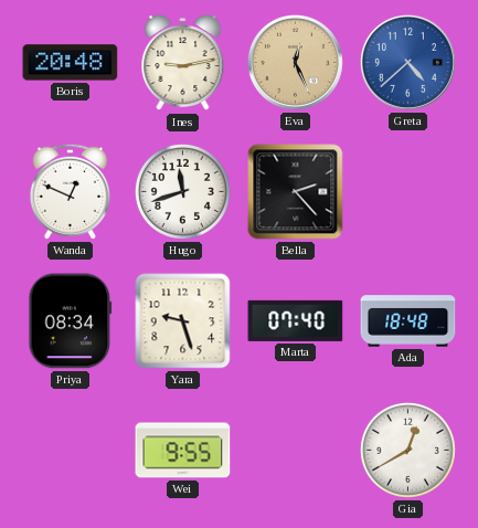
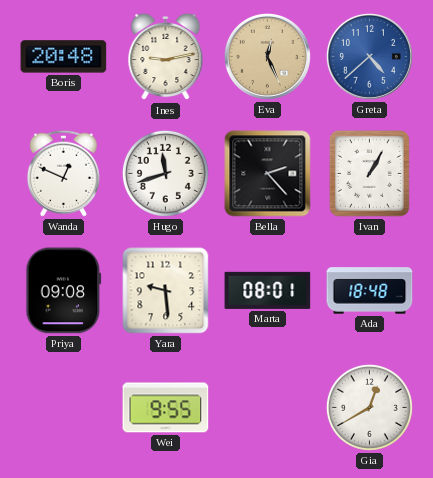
Ivan: none -> 1:05 (369, 173)
Priya: 08:34 -> 09:08 (64, 291)
Yara: 9:27 -> 9:29 (166, 291)
Marta: 07:40 -> 08:01 (268, 290)
